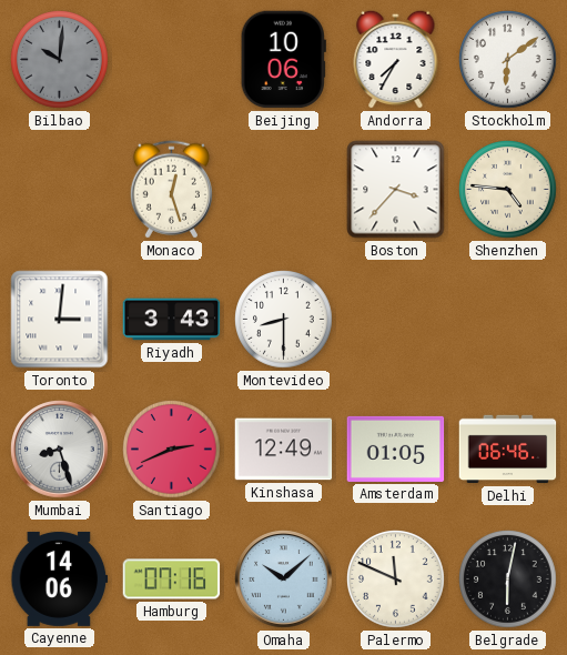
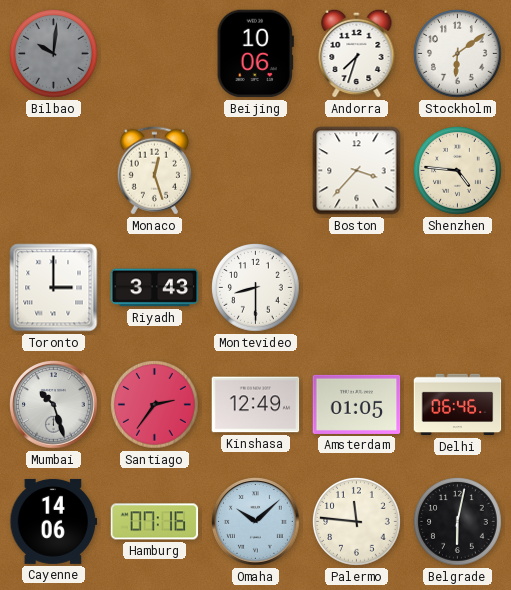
Andorra: 7:35 -> 7:33 (357, 53)
Toronto: 3:01 -> 3:00 (54, 288)
Mumbai: 8:27 -> 10:27 (54, 405)
Santiago: 2:41 -> 2:36 (155, 405)
Palermo: 11:49 -> 11:46 (357, 522)
